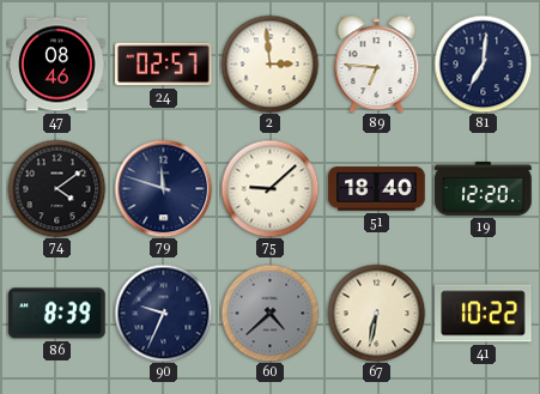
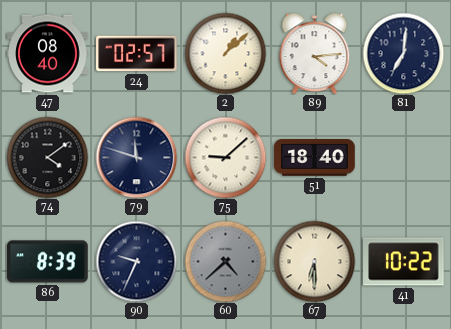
47: 08:46 -> 08:40 (48, 54)
2: 2:59 -> 1:08 (225, 53)
89: 6:46 -> 4:14 (315, 53)
19: 12:20 -> none (484, 189)
67: 6:32 -> 6:30 (314, 261)
